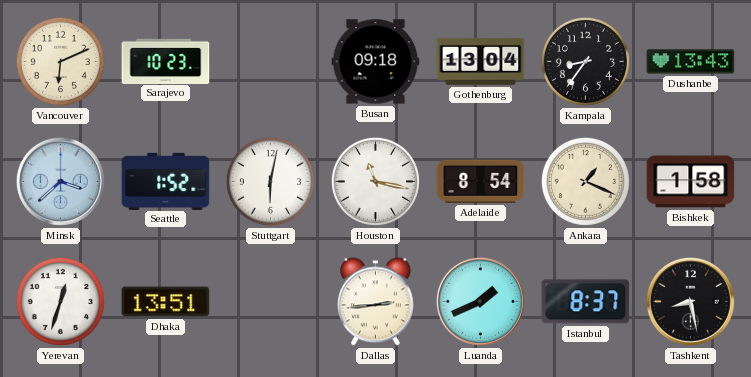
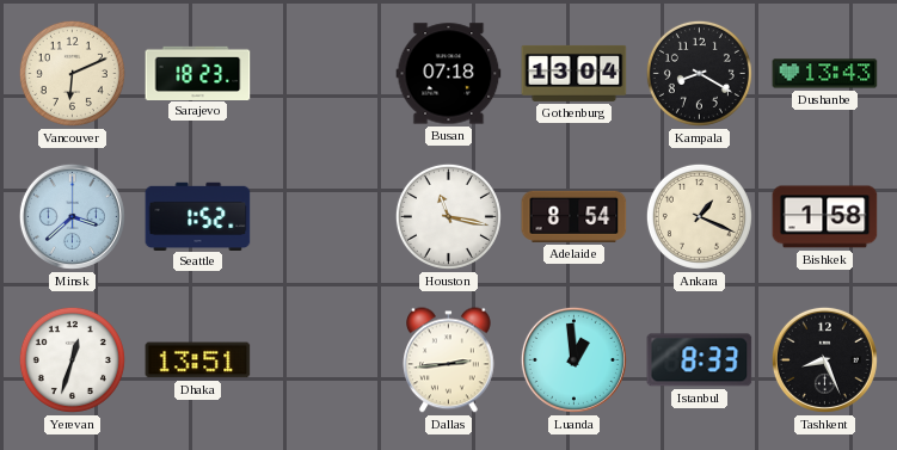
Sarajevo: 10:23 -> 18:23 (198, 73)
Busan: 09:18 -> 07:18 (449, 74)
Kampala: 8:36 -> 8:20 (699, 73)
Stuttgart: 6:02 -> none (270, 181)
Luanda: 1:41 -> 12:59 (573, 359)
Istanbul: 8:37 -> 8:33 (700, 360)
Tashkent: 8:28 -> 8:26 (824, 359)
